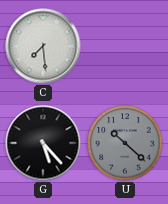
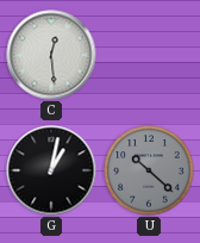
C: 7:29 -> 12:29 (51, 55)
G: 5:23 -> 1:02 (51, 170)
